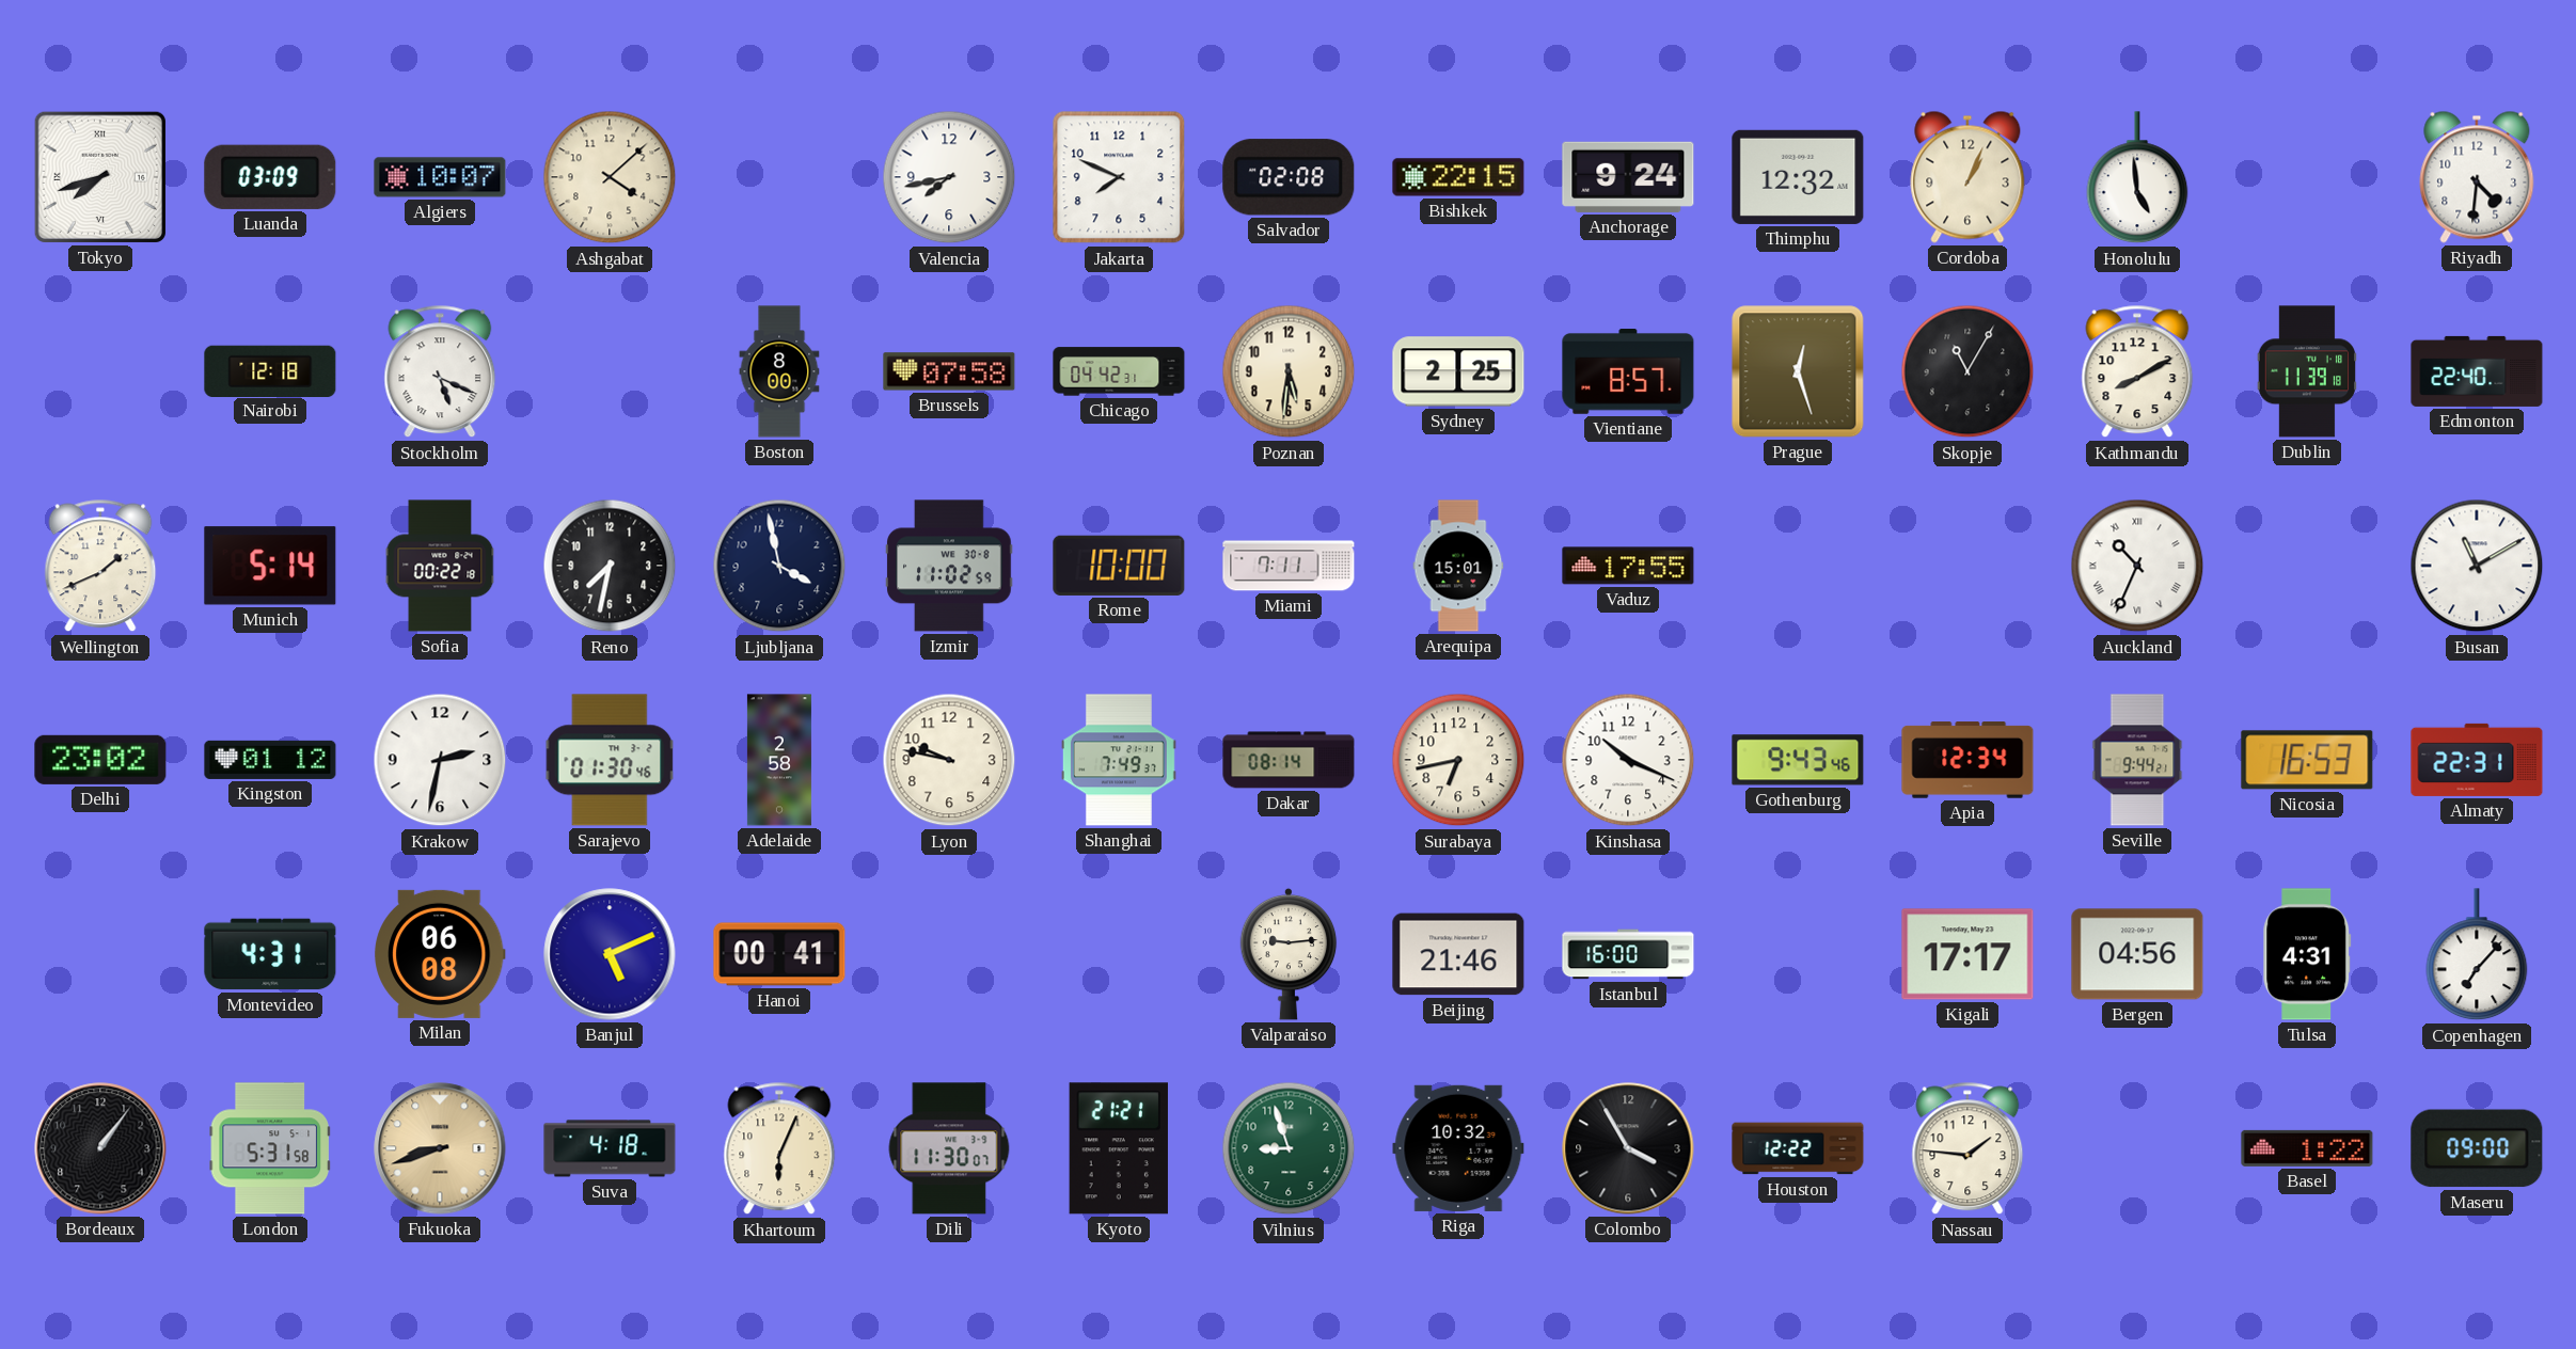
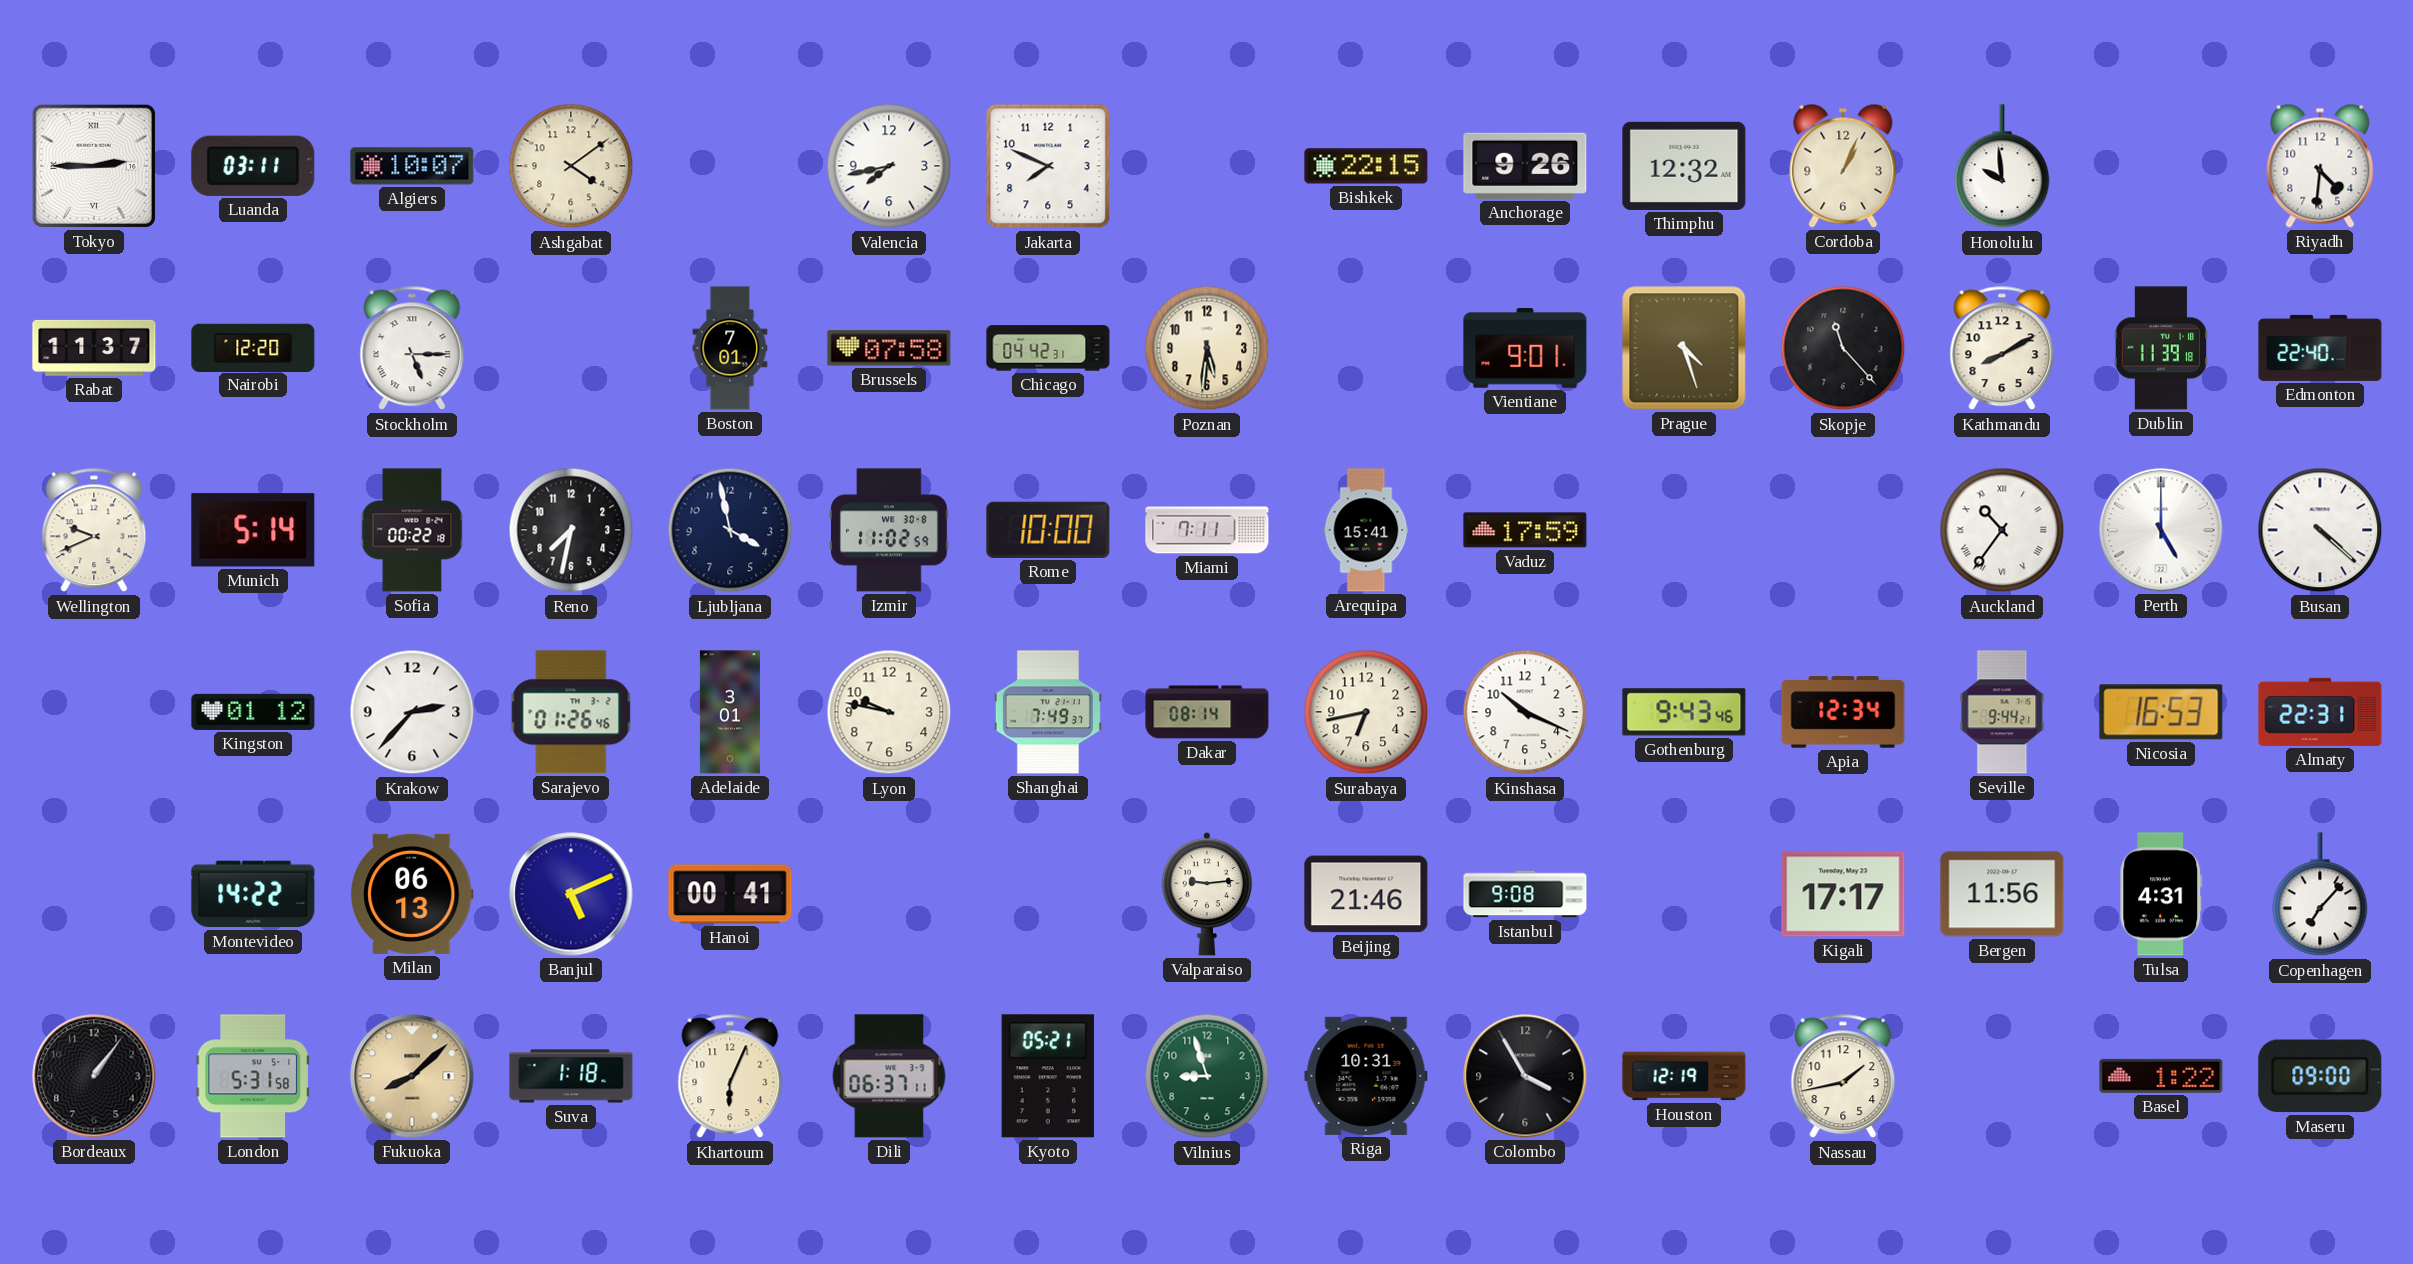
Tokyo: 7:42 -> 2:45 (94, 166)
Luanda: 03:09 -> 03:11 (253, 166)
Ashgabat: 4:08 -> 4:09 (571, 166)
Salvador: 02:08 -> none (1289, 177)
Anchorage: 9:24 -> 9:26 (1525, 166)
Honolulu: 4:59 -> 9:59 (2002, 167)
Rabat: none -> 11:37 (94, 348)
Nairobi: 12:18 -> 12:20 (253, 347)
Stockholm: 5:19 -> 5:15 (412, 348)
Boston: 8:00 -> 7:01 (730, 348)
Sydney: 2:25 -> none (1458, 371)
Vientiane: 8:57 -> 9:01 (1525, 349)
Prague: 12:27 -> 4:27 (1684, 348)
Skopje: 11:05 -> 11:23 (1843, 348)
Wellington: 1:41 -> 9:41 (94, 530)
Arequipa: 15:01 -> 15:41 (1366, 530)
Vaduz: 17:55 -> 17:59 (1525, 530)
Auckland: 10:34 -> 10:36 (2002, 530)
Perth: none -> 5:00 (2161, 530)
Busan: 11:10 -> 4:22 (2320, 530)
Delhi: 23:02 -> none (100, 760)
Krakow: 2:32 -> 2:37 (412, 712)
Sarajevo: 01:30 -> 01:26 (571, 712)
Adelaide: 2:58 -> 3:01 (730, 712)
Montevideo: 4:31 -> 14:22 (253, 894)
Milan: 06:08 -> 06:13 (413, 894)
Istanbul: 16:00 -> 9:08 (1525, 894)
Bergen: 04:56 -> 11:56 (2002, 894)
Fukuoka: 8:42 -> 8:08 (412, 1076)
Suva: 4:18 -> 1:18 (571, 1076)
Dili: 11:30 -> 06:37 (889, 1076)
Kyoto: 21:21 -> 05:21 (1048, 1076)
Riga: 10:32 -> 10:31 (1366, 1076)
Houston: 12:22 -> 12:19 (1684, 1076)
Nassau: 1:46 -> 1:43 (1843, 1076)
